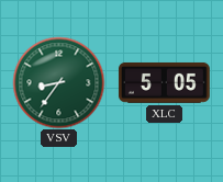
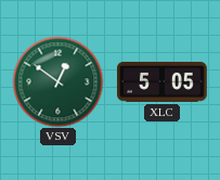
VSV: 8:36 -> 12:51 (57, 81)
